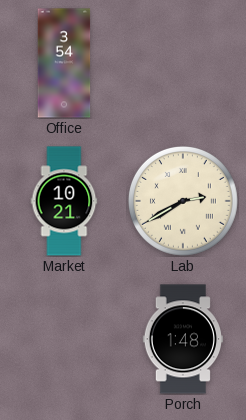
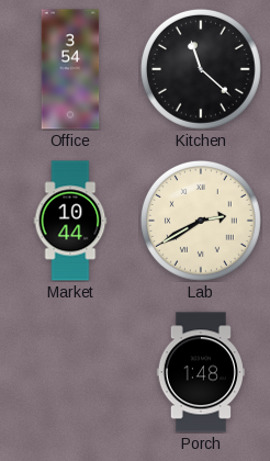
Kitchen: none -> 11:22 (201, 69)
Market: 10:21 -> 10:44 (70, 221)
